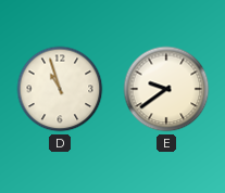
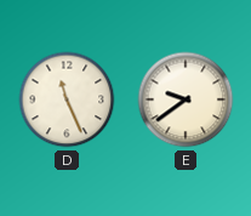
D: 10:57 -> 11:26 (67, 100)
